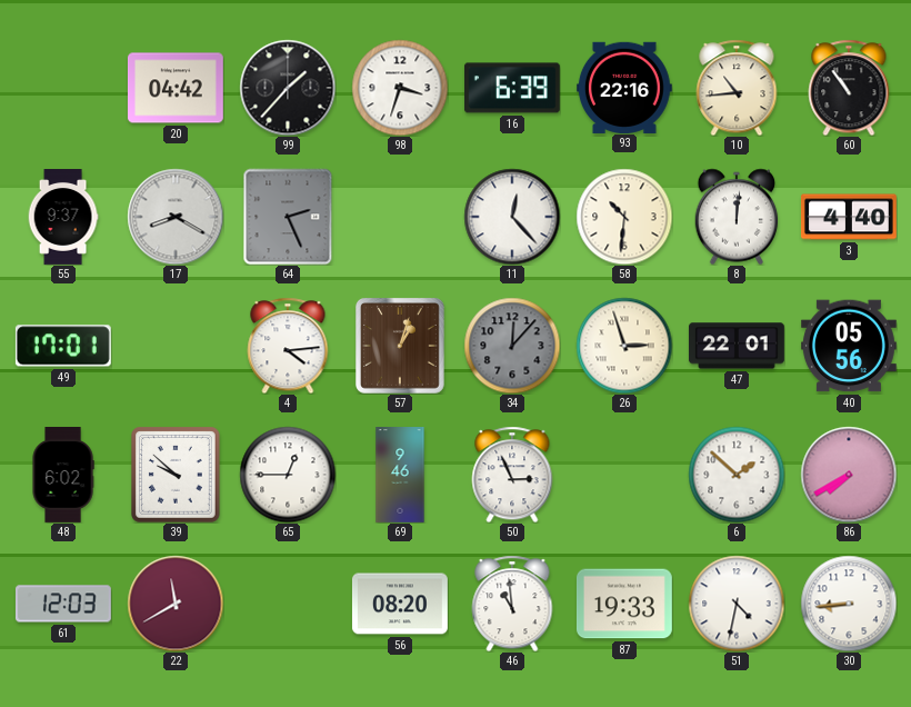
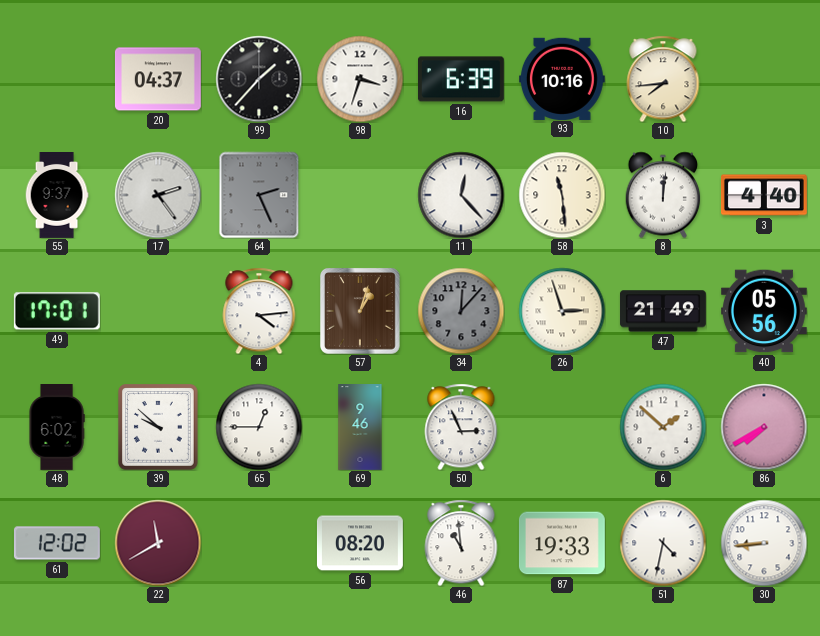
20: 04:42 -> 04:37 (158, 79)
93: 22:16 -> 10:16 (562, 78)
10: 10:44 -> 7:44 (663, 79)
60: 10:54 -> none (849, 88)
17: 8:20 -> 2:24 (158, 195)
58: 10:31 -> 11:29 (562, 195)
47: 22:01 -> 21:49 (663, 311)
61: 12:03 -> 12:02 (57, 543)
